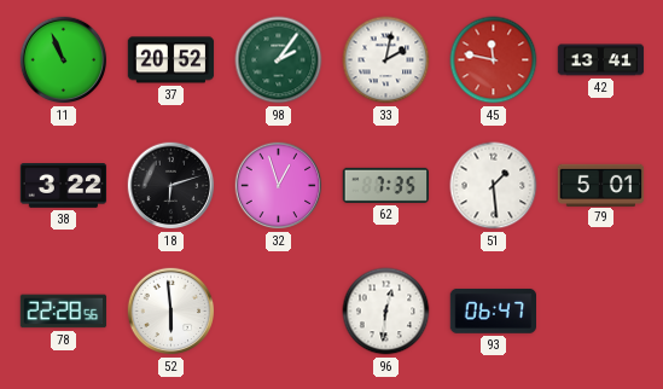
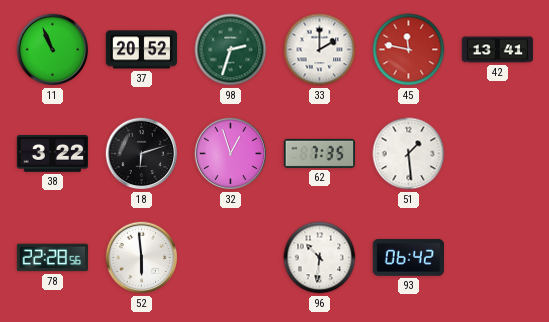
98: 2:06 -> 2:33 (231, 50)
33: 2:02 -> 2:00 (320, 50)
79: 5:01 -> none (601, 185)
96: 12:31 -> 10:31 (320, 258)
93: 06:47 -> 06:42 (408, 257)
